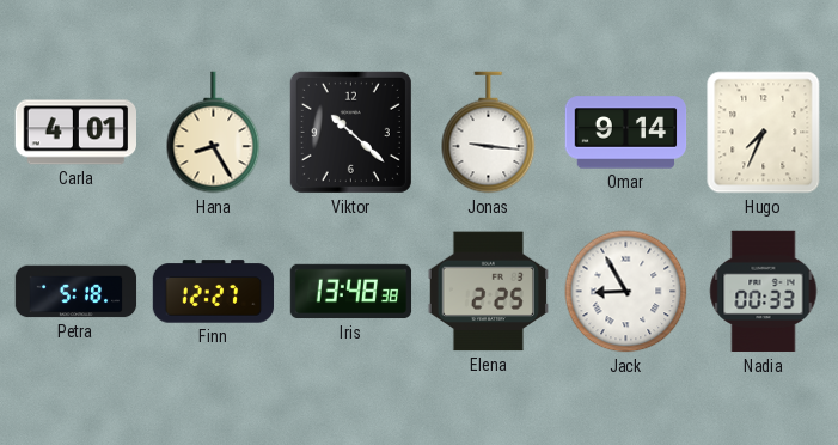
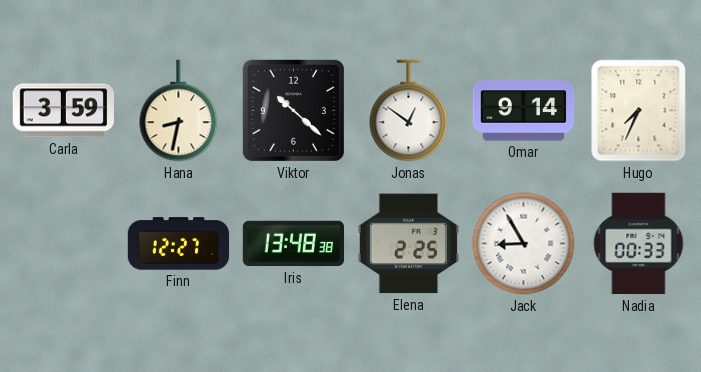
Carla: 4:01 -> 3:59 (63, 111)
Hana: 8:25 -> 8:32 (179, 111)
Jonas: 9:16 -> 12:51 (409, 111)
Petra: 5:18 -> none (77, 292)
